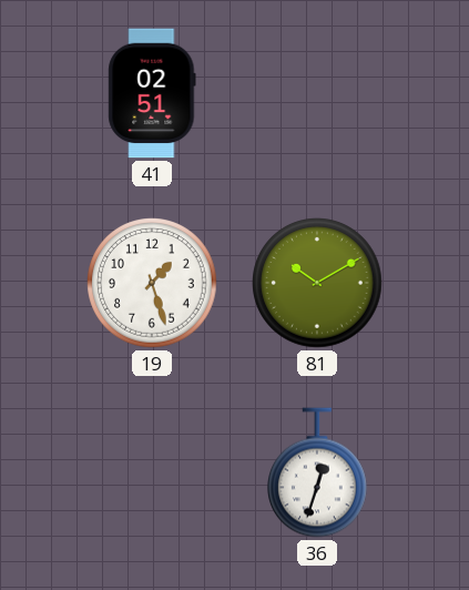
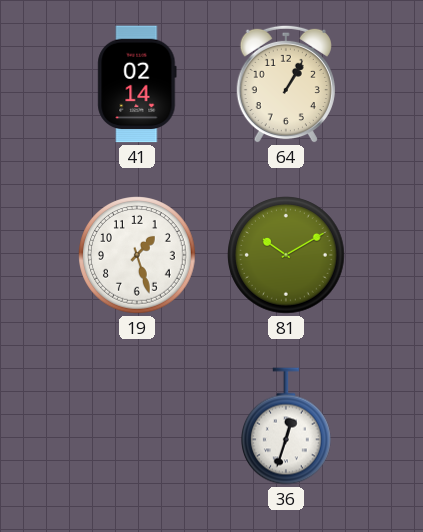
41: 02:51 -> 02:14 (137, 84)
64: none -> 1:05 (286, 84)
